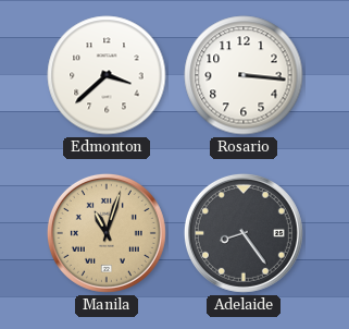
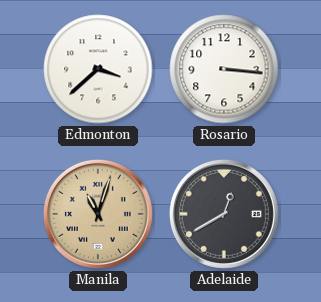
Adelaide: 8:24 -> 12:40 (224, 214)
